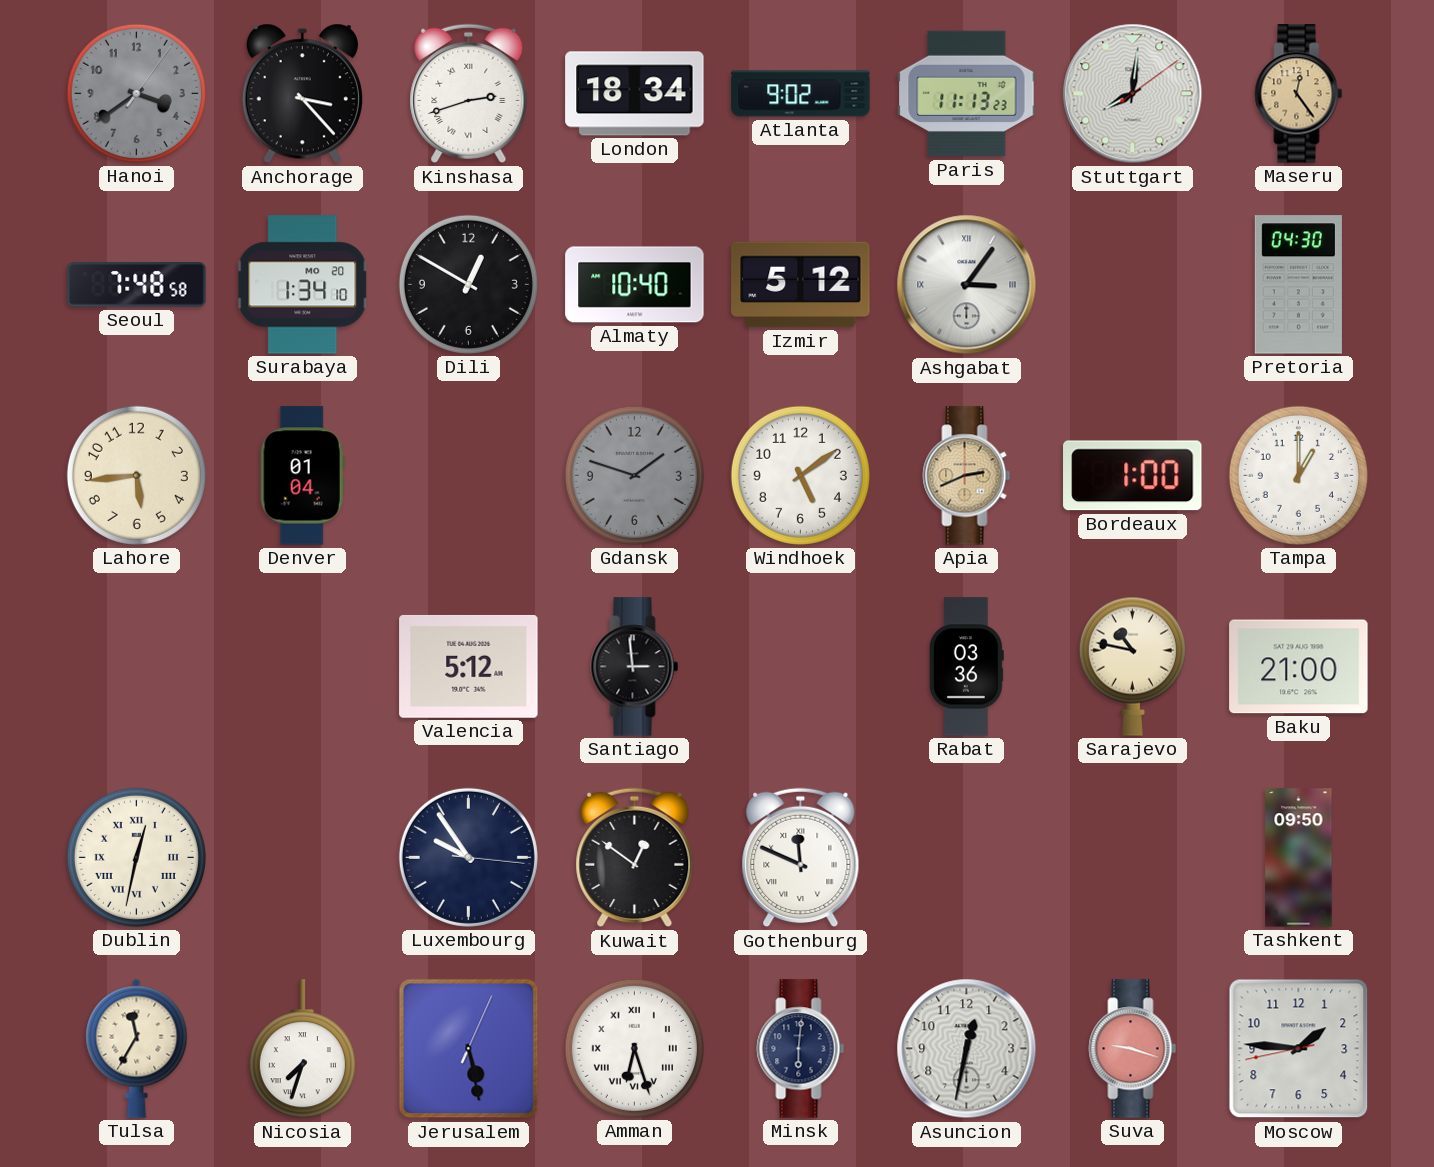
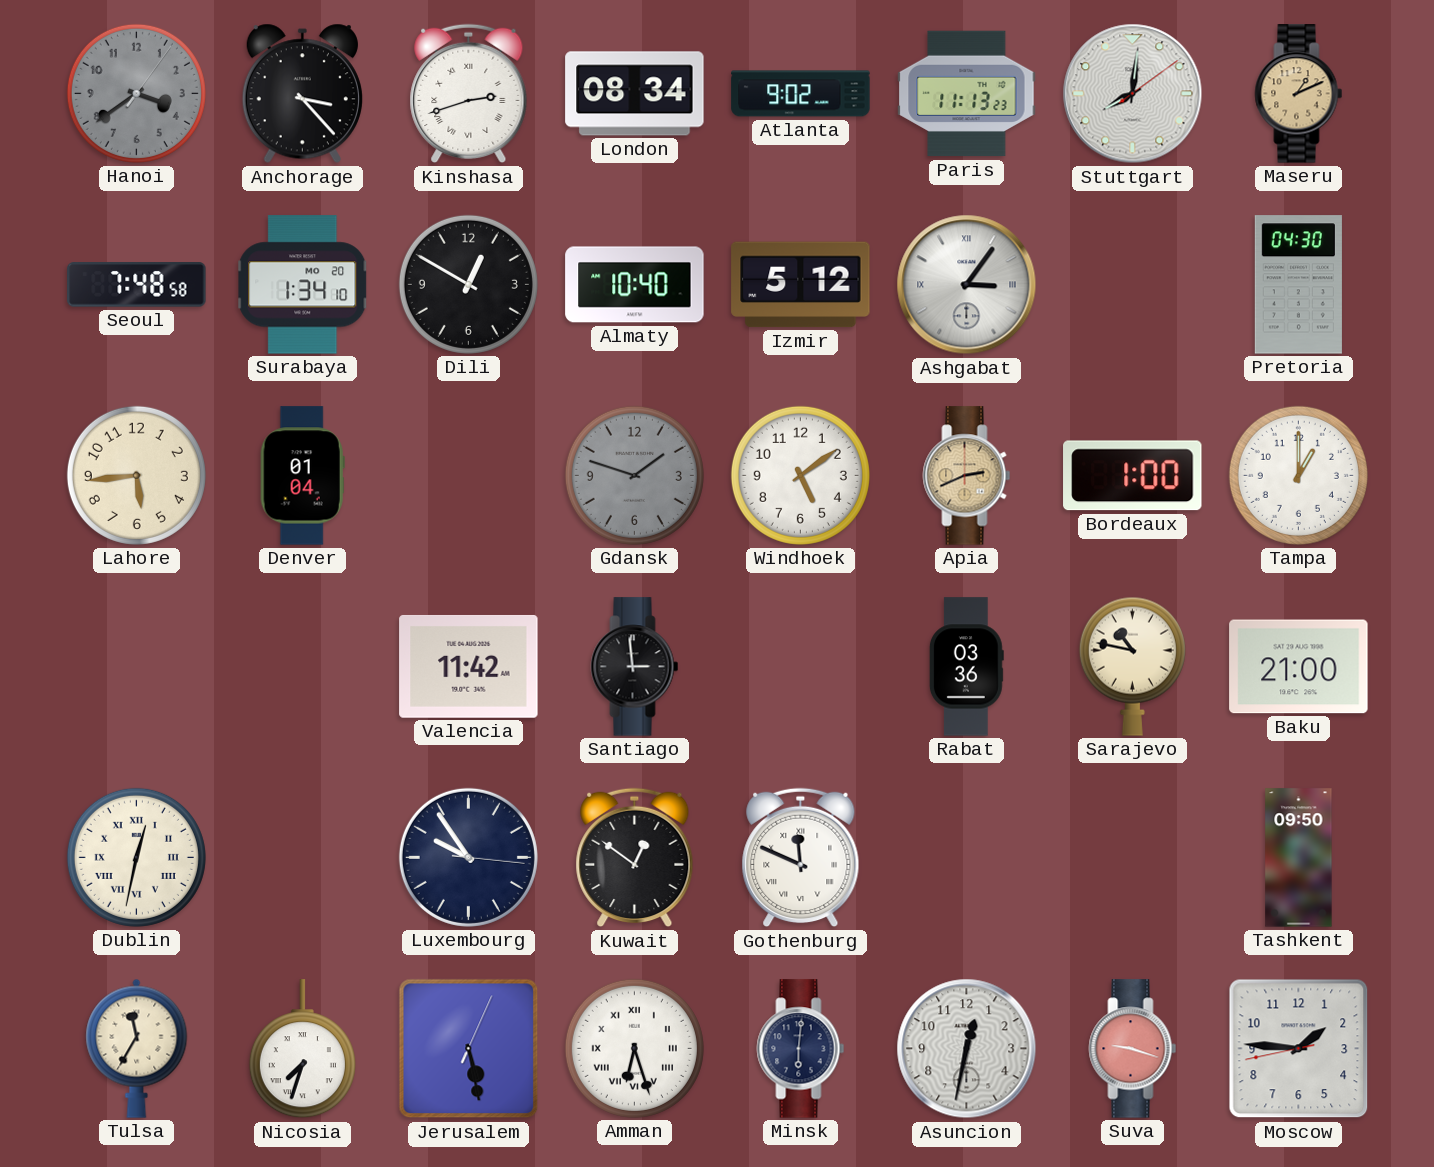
London: 18:34 -> 08:34 (635, 94)
Maseru: 12:24 -> 1:11 (1299, 94)
Valencia: 5:12 -> 11:42 (469, 666)
